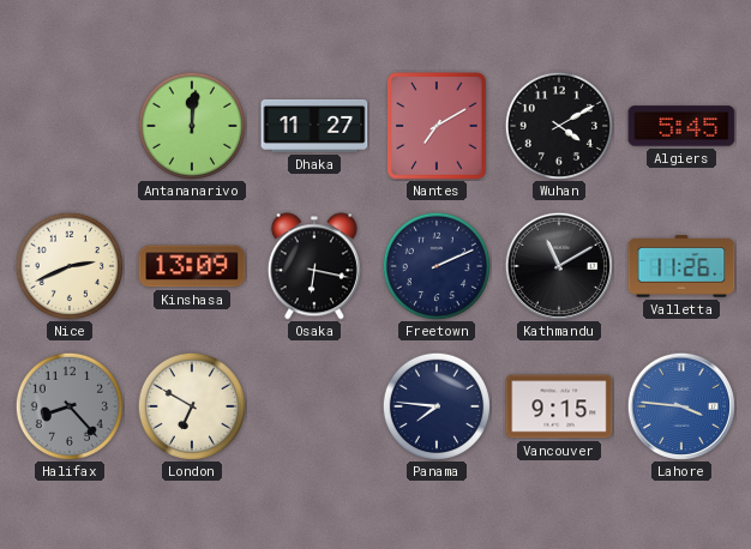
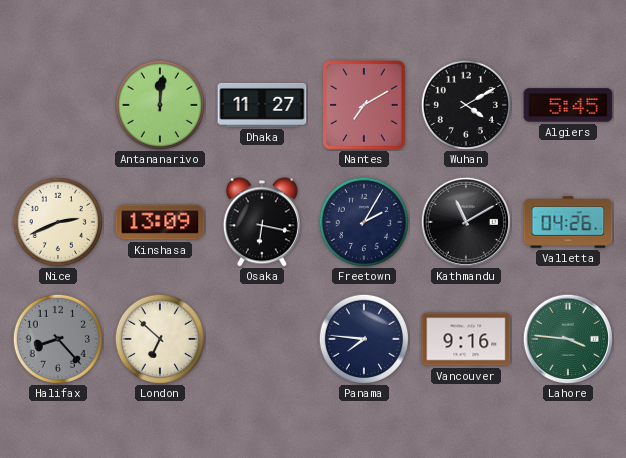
Freetown: 2:11 -> 2:05 (364, 222)
Valletta: 11:26 -> 04:26 (568, 222)
London: 6:50 -> 6:52 (160, 339)
Vancouver: 9:15 -> 9:16 (466, 339)
Lahore dial: blue -> green (568, 339)
